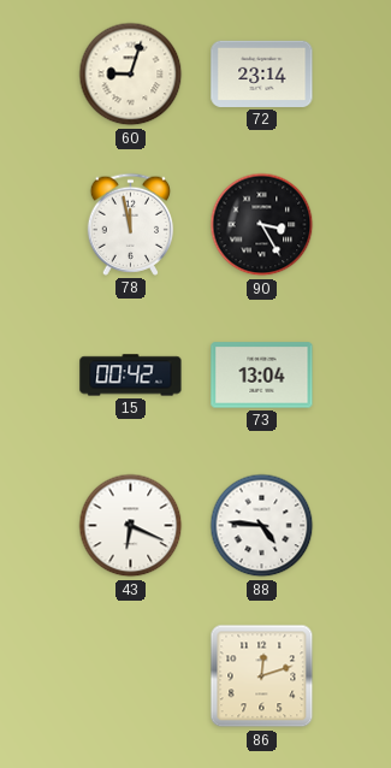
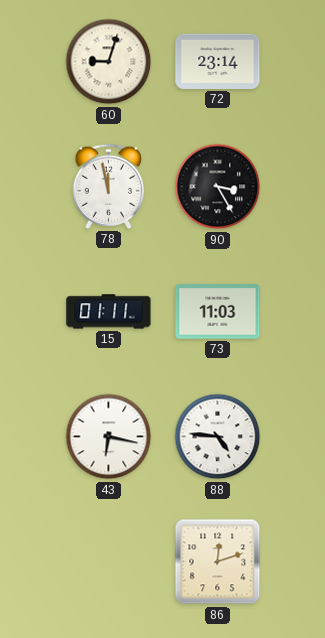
15: 00:42 -> 01:11 (109, 312)
73: 13:04 -> 11:03 (218, 312)
43: 6:19 -> 6:17 (109, 437)
